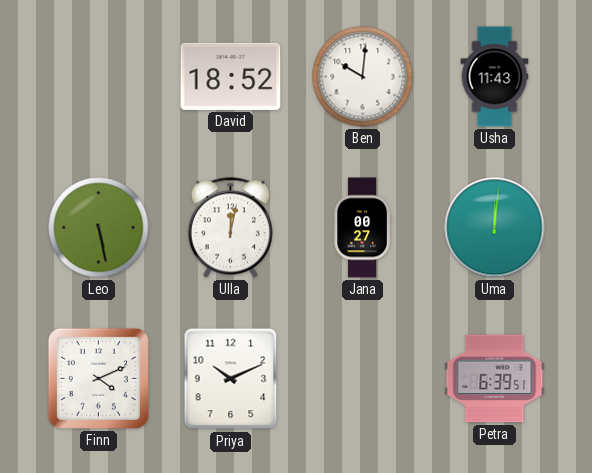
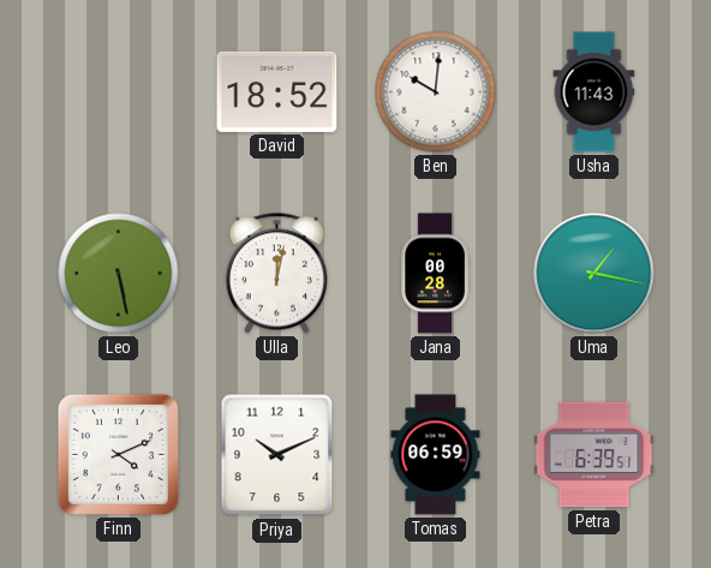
Jana: 00:27 -> 00:28 (435, 274)
Uma: 12:01 -> 1:17 (595, 274)
Tomas: none -> 06:59 (436, 455)
